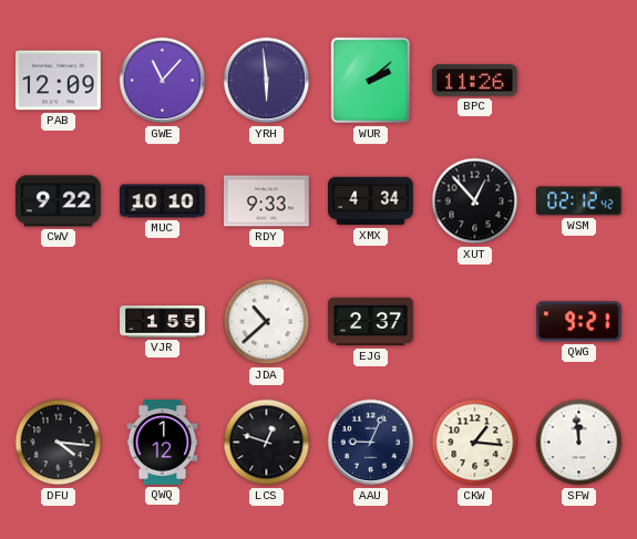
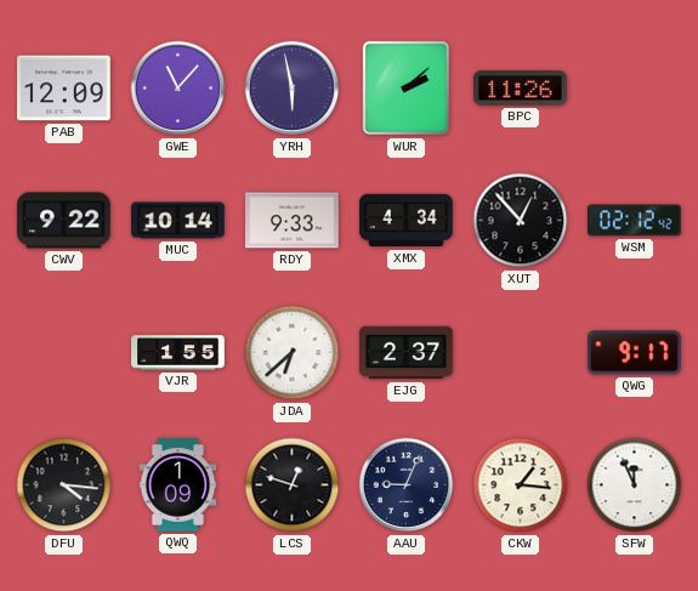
YRH: 5:59 -> 5:58 (293, 89)
MUC: 10:10 -> 10:14 (178, 221)
JDA: 10:38 -> 6:38 (293, 353)
QWG: 9:21 -> 9:17 (634, 353)
QWQ: 1:12 -> 1:09 (178, 485)
SFW: 11:59 -> 11:56 (635, 485)
